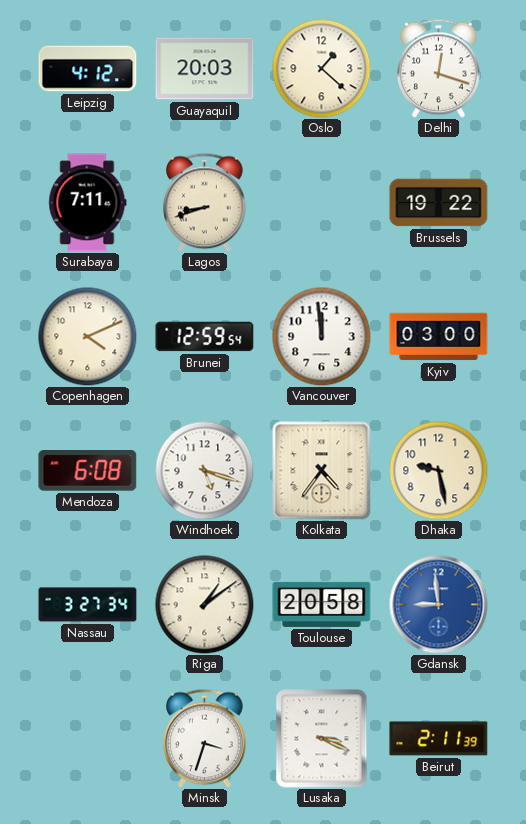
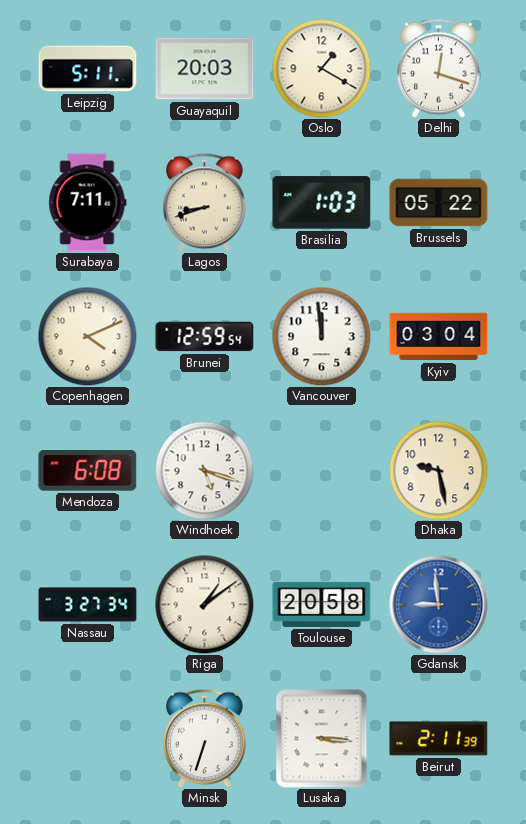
Leipzig: 4:12 -> 5:11 (88, 69)
Oslo: 1:22 -> 1:20 (322, 69)
Brasilia: none -> 1:03 (322, 203)
Brussels: 19:22 -> 05:22 (439, 203)
Kyiv: 03:00 -> 03:04 (439, 337)
Kolkata: 4:36 -> none (322, 471)
Minsk: 3:33 -> 6:33 (205, 738)
Lusaka: 3:19 -> 3:16 (322, 739)
